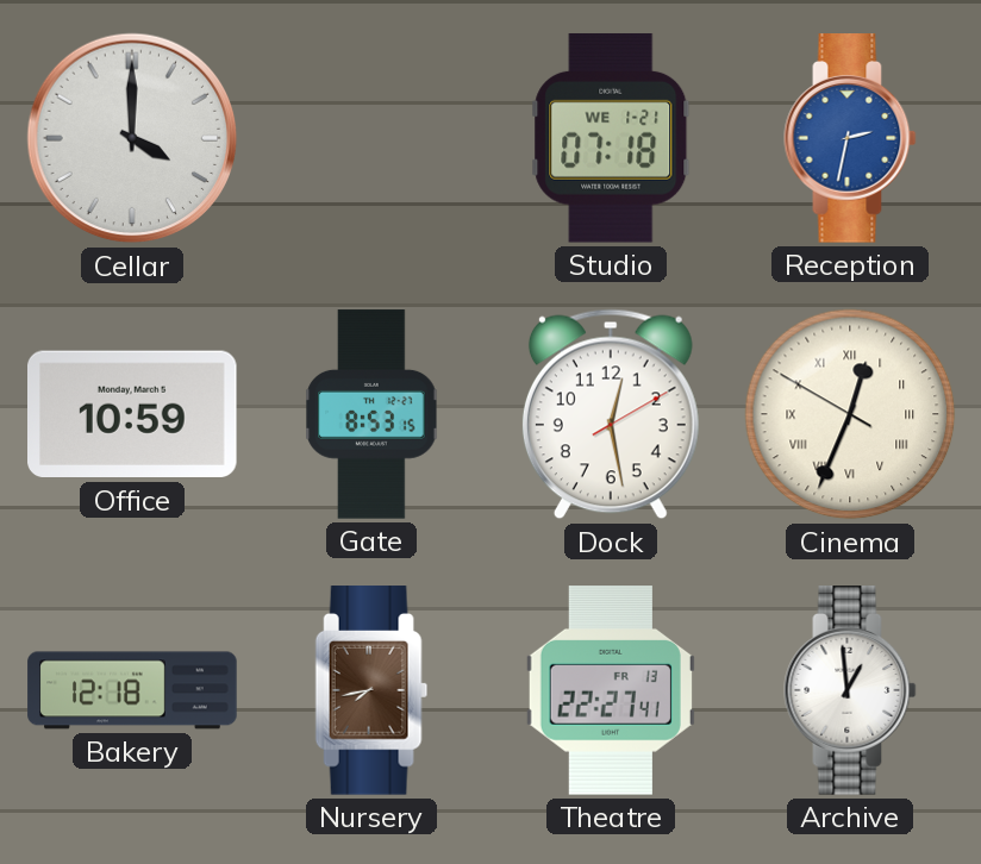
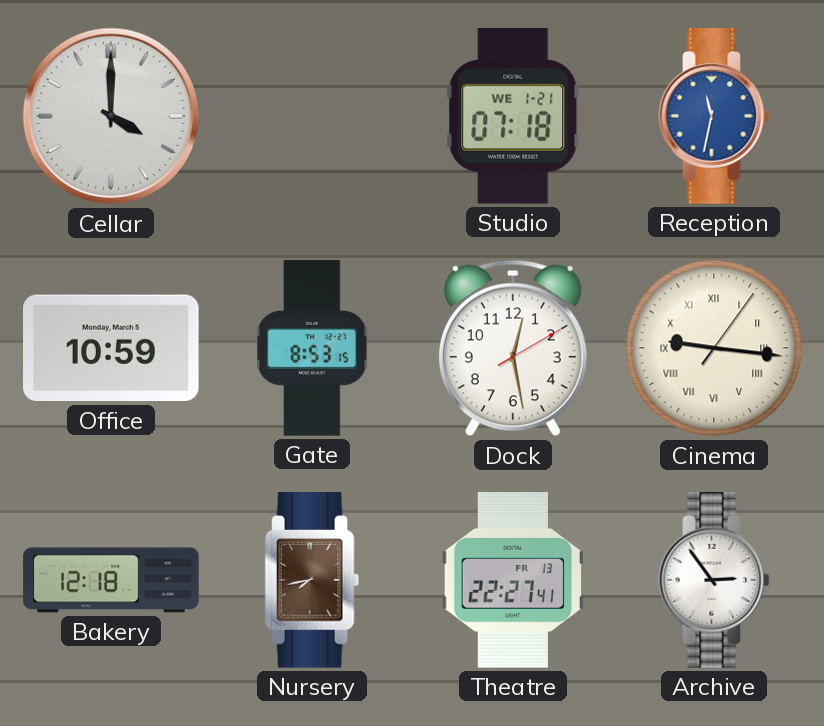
Reception: 2:32 -> 11:32 (714, 116)
Cinema: 12:33 -> 9:16 (714, 348)
Archive: 12:59 -> 2:54 (714, 580)
